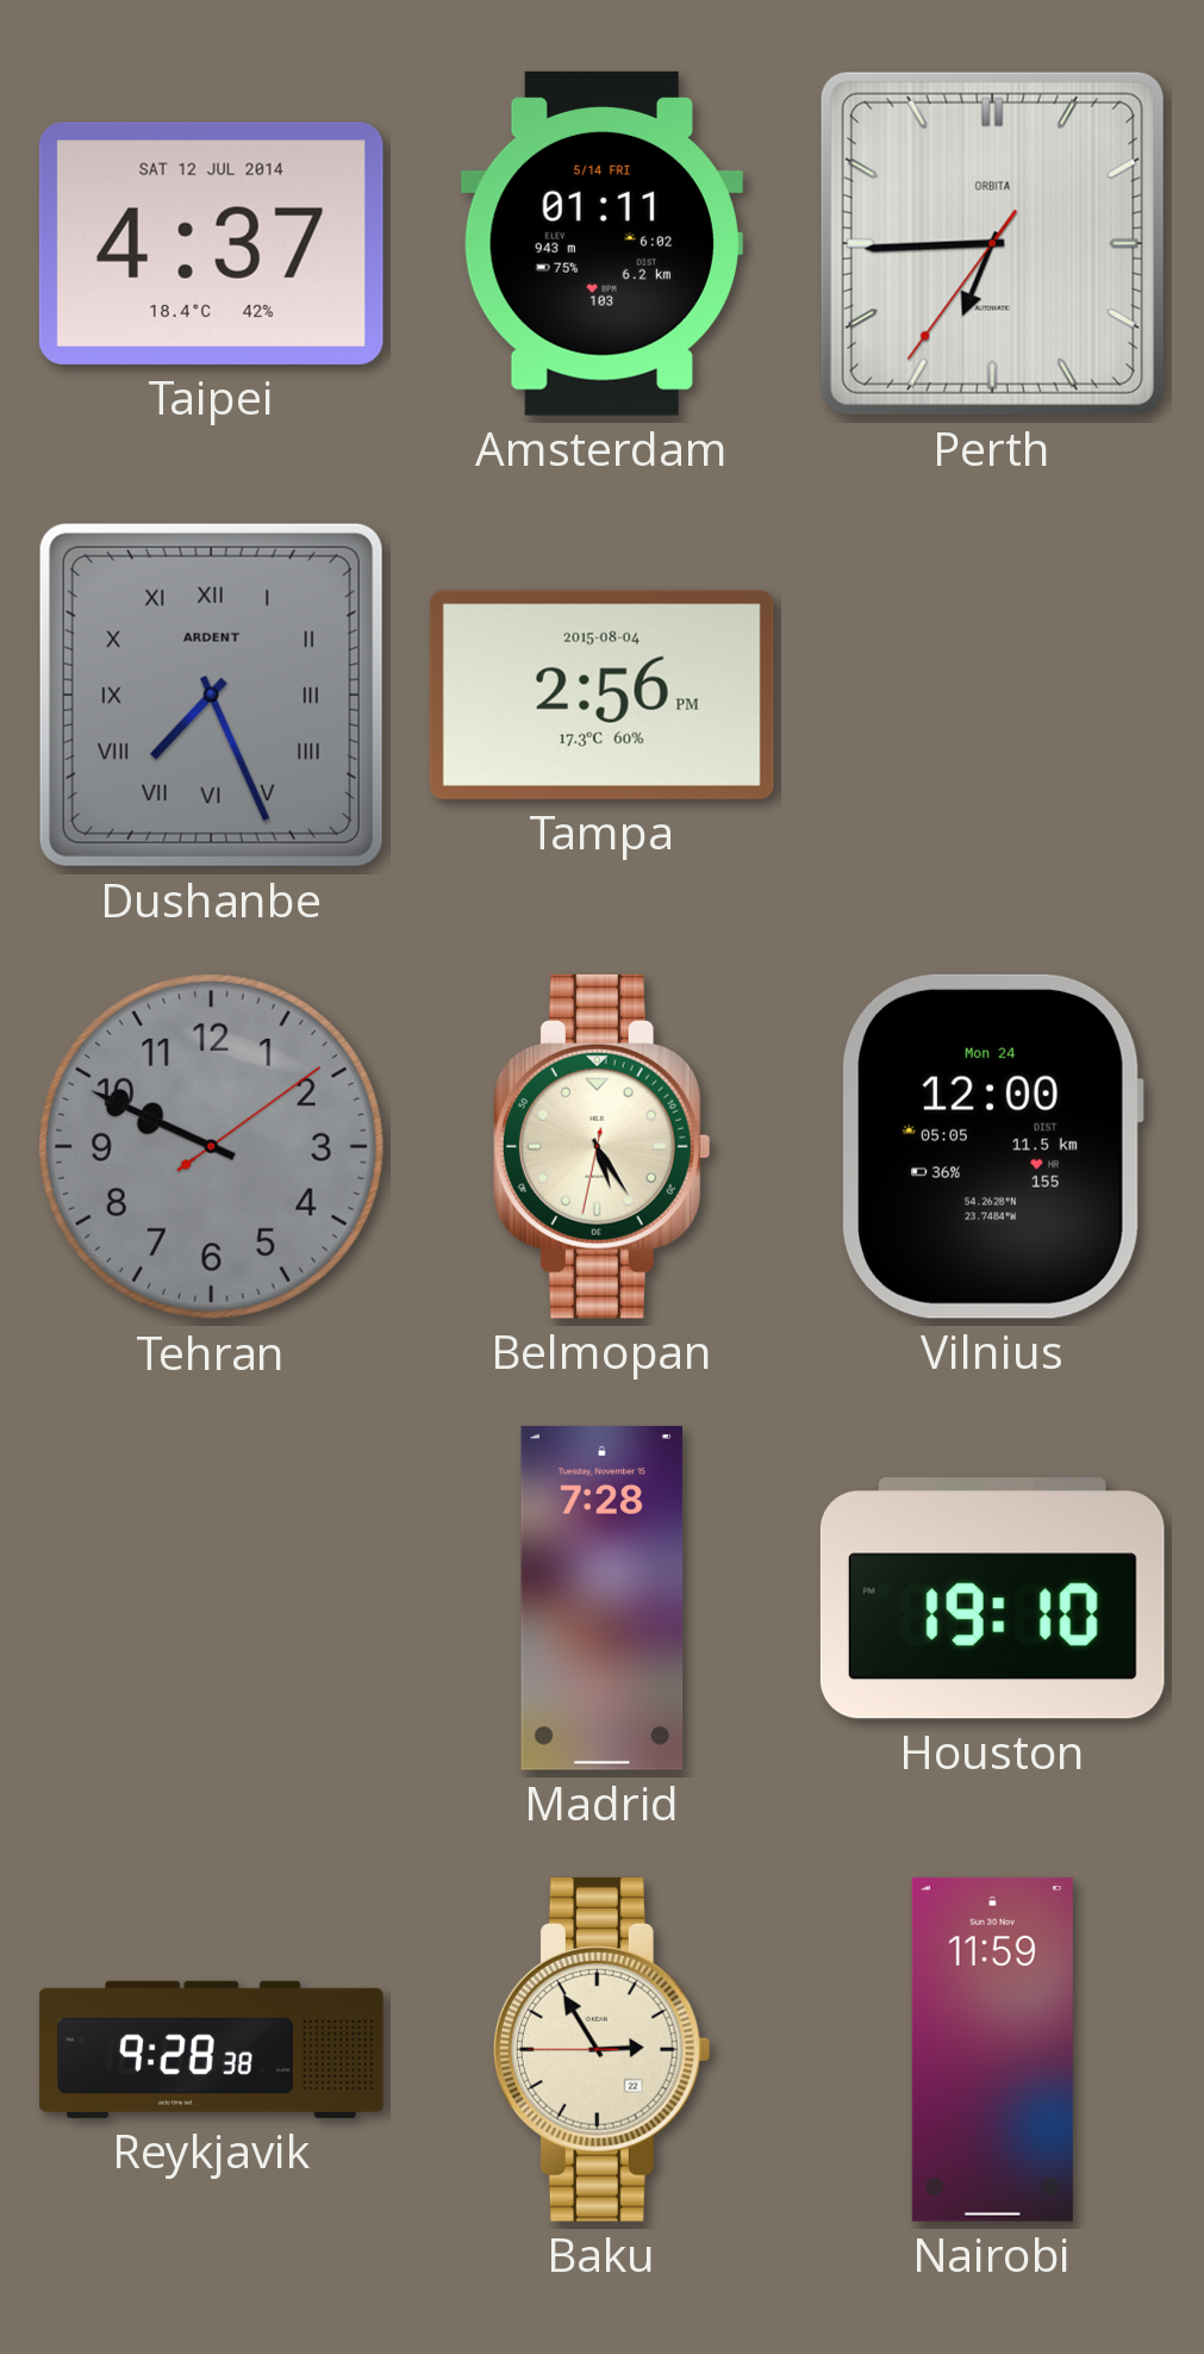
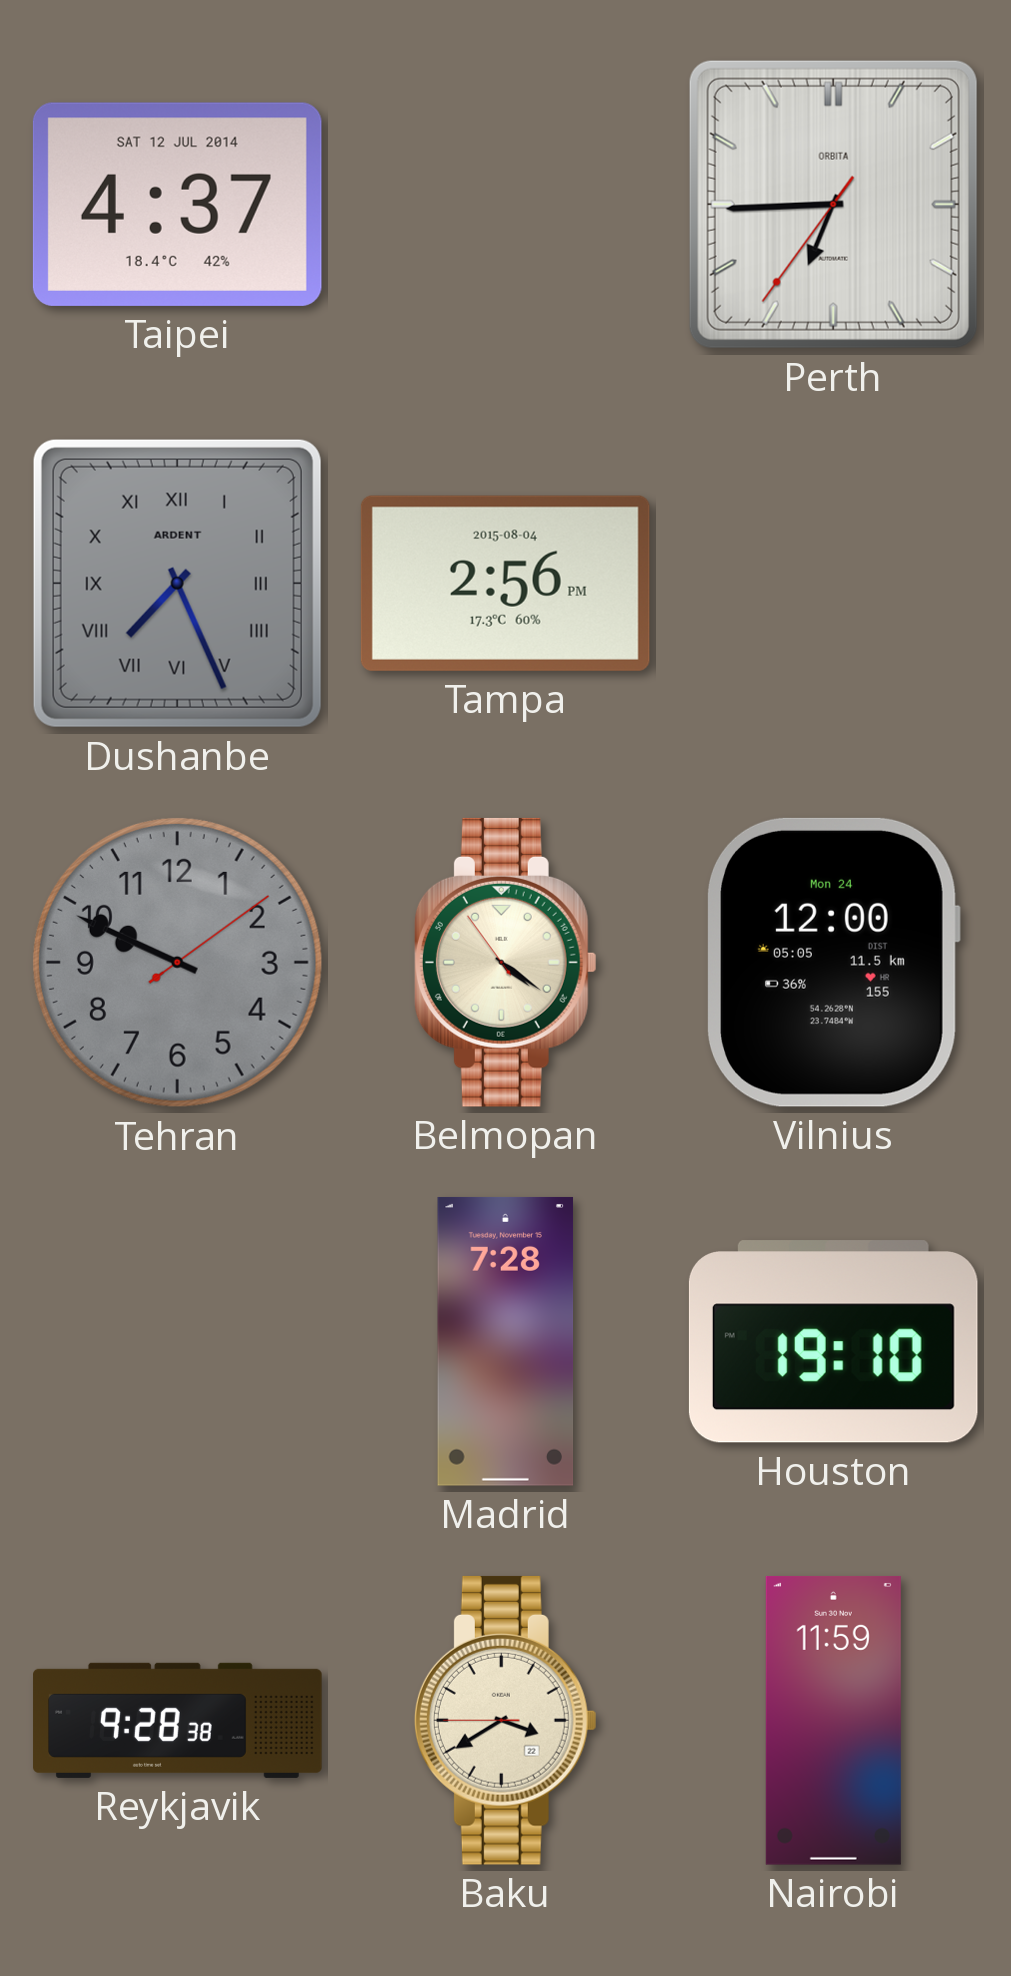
Amsterdam: 01:11 -> none (601, 243)
Belmopan: 5:24 -> 4:20 (505, 962)
Baku: 2:54 -> 3:39 (505, 1720)
